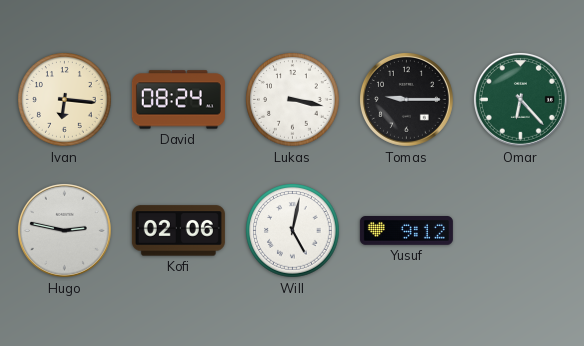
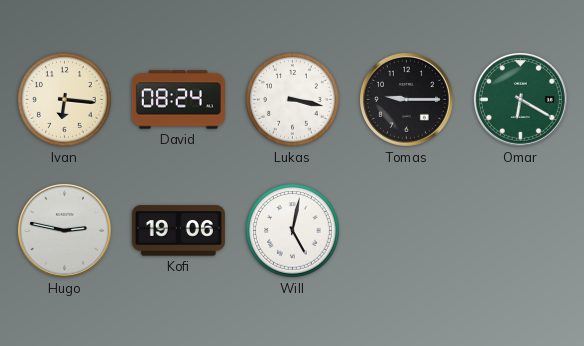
Omar: 6:23 -> 6:20 (520, 99)
Kofi: 02:06 -> 19:06 (178, 231)
Yusuf: 9:12 -> none (406, 231)
